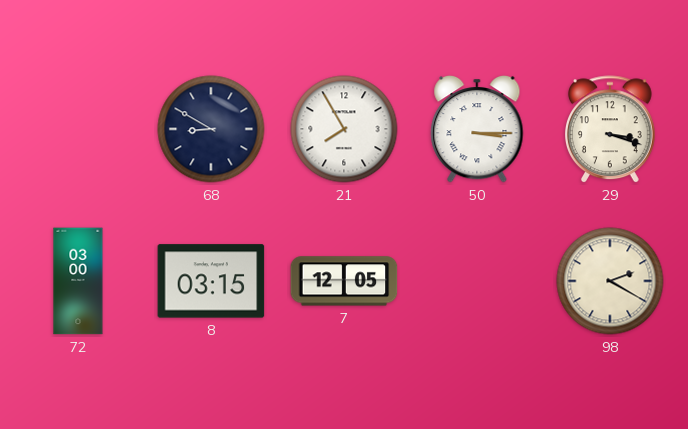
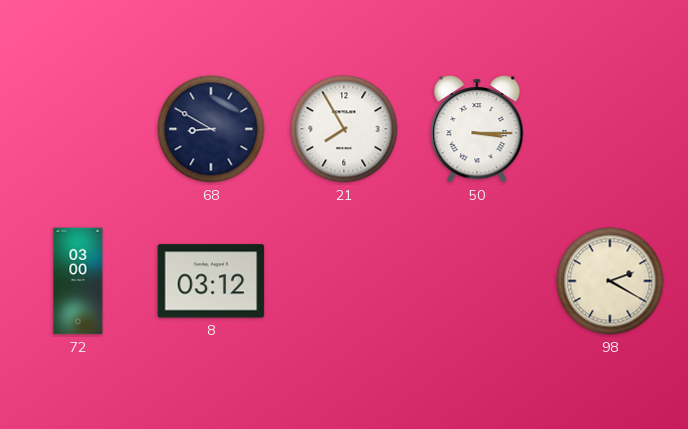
29: 3:18 -> none (611, 130)
8: 03:15 -> 03:12 (211, 281)
7: 12:05 -> none (344, 281)
